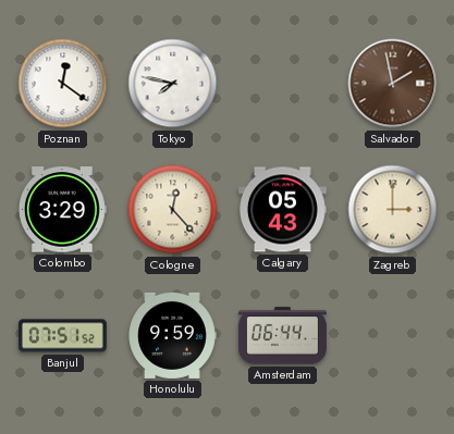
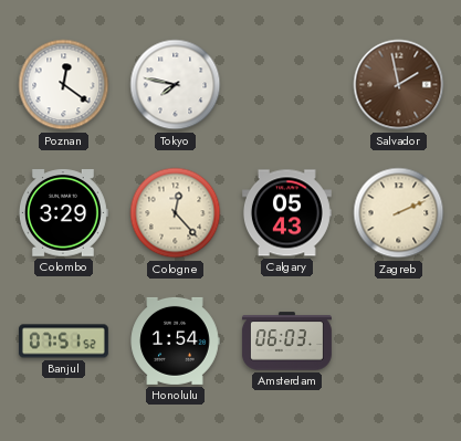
Zagreb: 3:00 -> 2:11 (399, 213)
Honolulu: 9:59 -> 1:54 (175, 340)
Amsterdam: 06:44 -> 06:03 (286, 342)
